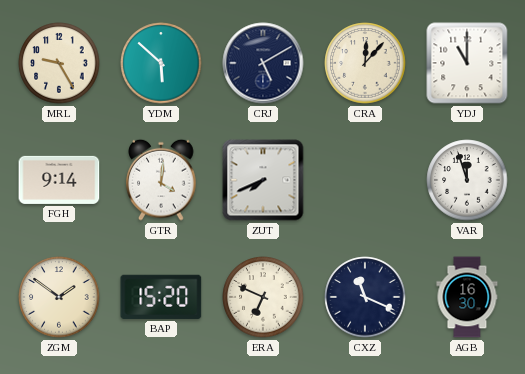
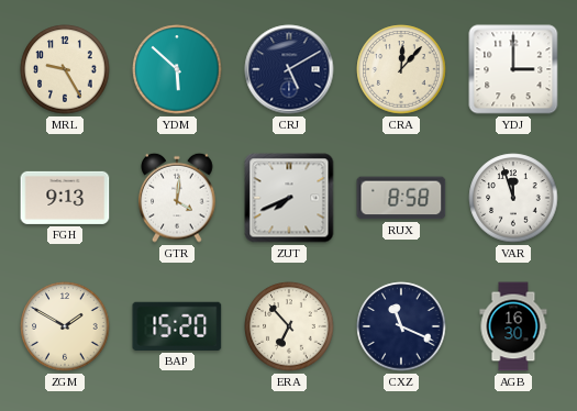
YDJ: 11:00 -> 3:00 (513, 69)
FGH: 9:14 -> 9:13 (65, 198)
RUX: none -> 8:58 (401, 198)
ZGM: 1:51 -> 1:50 (65, 326)
ERA: 6:49 -> 6:53 (289, 326)
